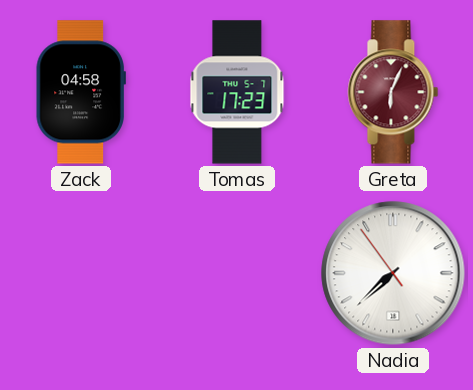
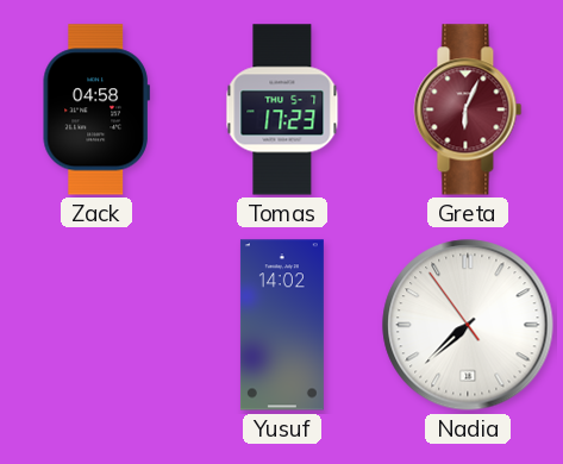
Yusuf: none -> 14:02 (282, 325)
